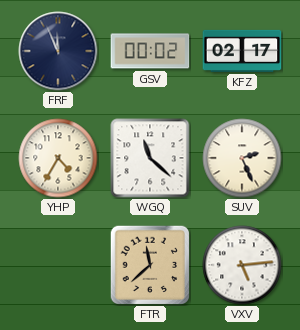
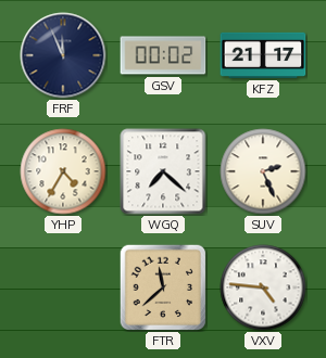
KFZ: 02:17 -> 21:17 (263, 55)
WGQ: 11:22 -> 7:22 (163, 171)
VXV: 5:14 -> 4:46 (263, 287)
